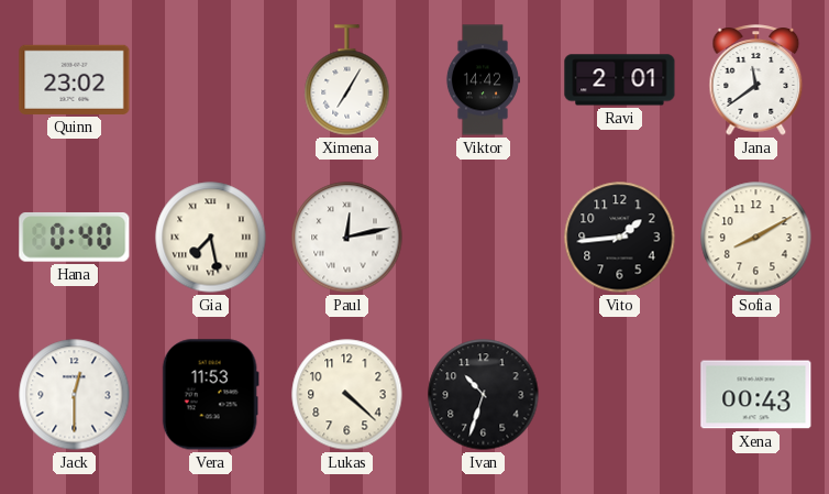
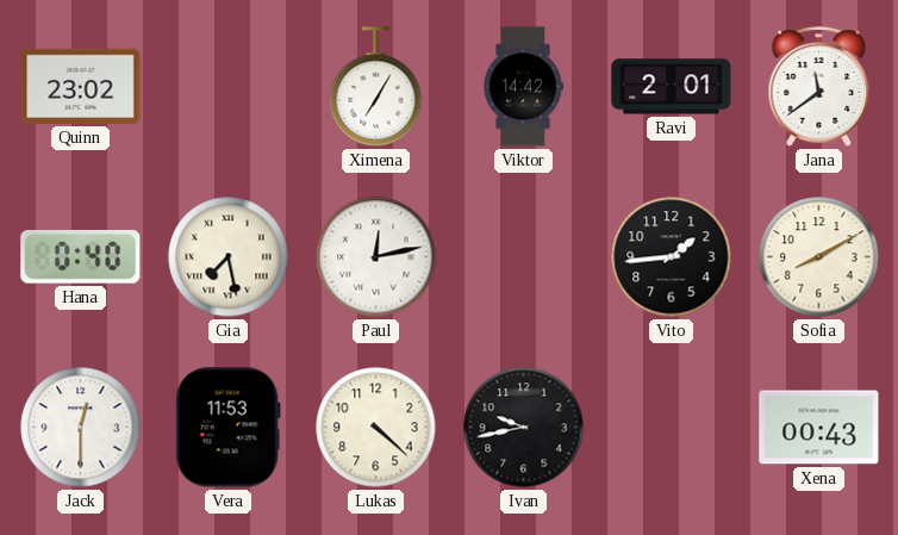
Ivan: 10:33 -> 9:43 (524, 428)
